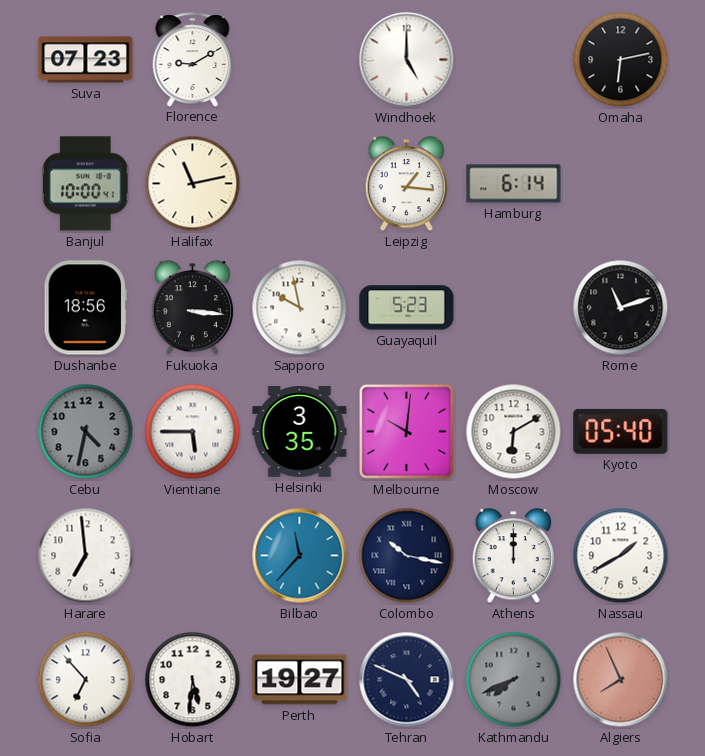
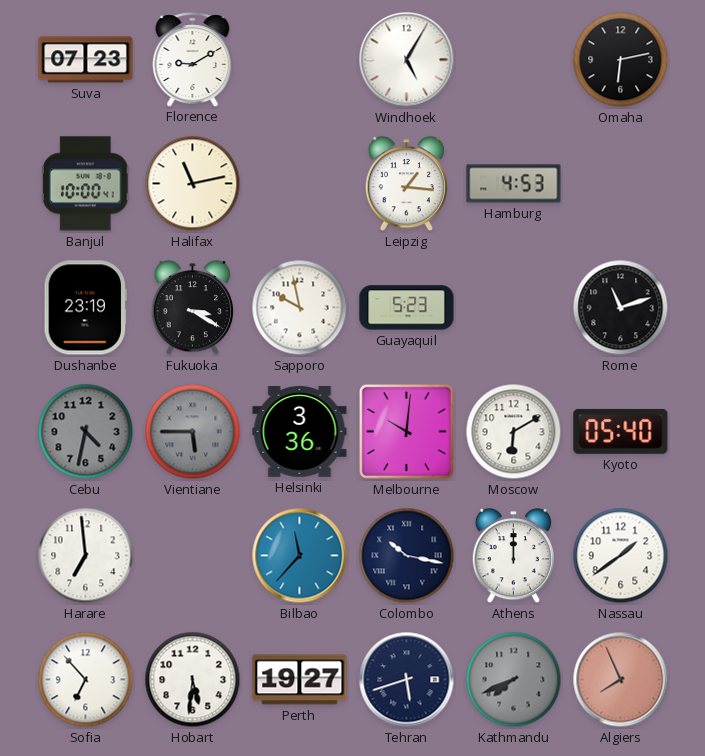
Windhoek: 5:00 -> 5:05 (407, 60)
Hamburg: 6:14 -> 4:53 (514, 184)
Dushanbe: 18:56 -> 23:19 (85, 308)
Fukuoka: 3:16 -> 3:20 (192, 308)
Vientiane dial: white -> grey (193, 432)
Helsinki: 3:35 -> 3:36 (300, 432)
Nassau: 1:40 -> 1:39 (621, 556)
Tehran: 4:49 -> 5:42 (407, 680)
